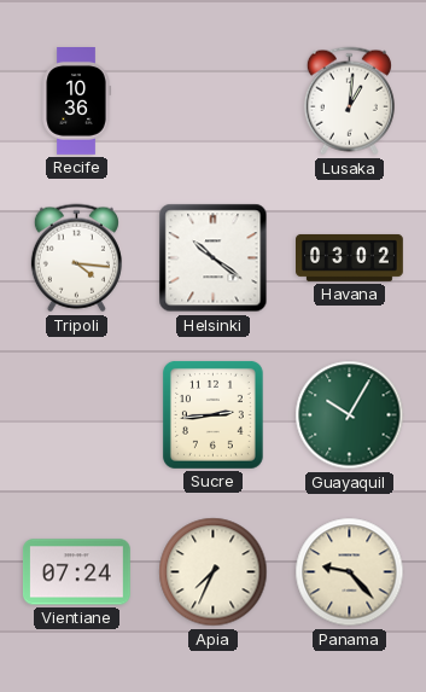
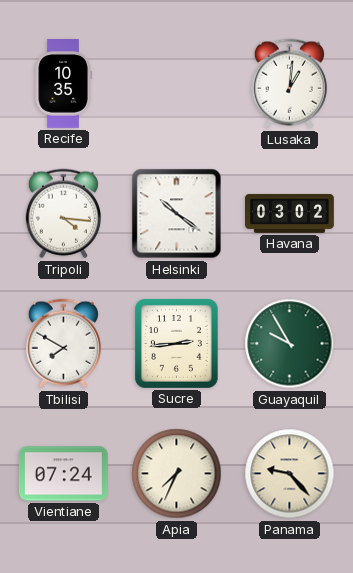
Recife: 10:36 -> 10:35 (63, 84)
Tbilisi: none -> 7:50 (63, 344)
Guayaquil: 10:05 -> 9:55 (290, 344)
